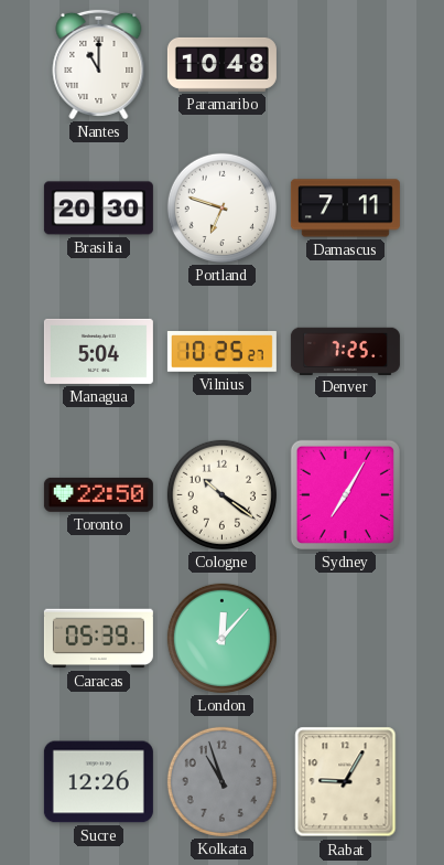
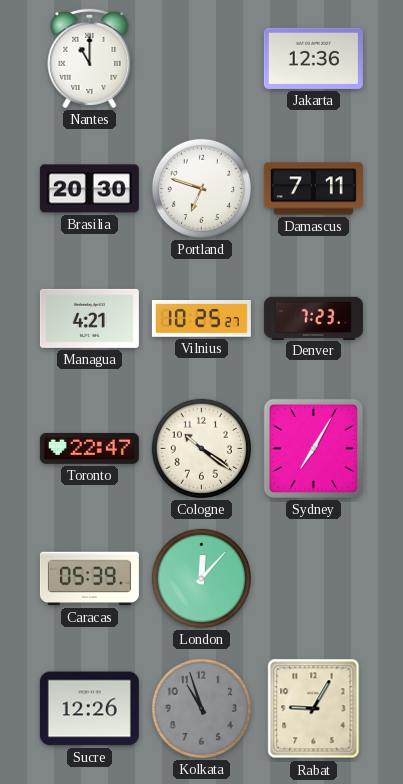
Paramaribo: 10:48 -> none (221, 64)
Jakarta: none -> 12:36 (313, 58)
Managua: 5:04 -> 4:21 (89, 318)
Denver: 7:25 -> 7:23 (313, 318)
Toronto: 22:50 -> 22:47 (89, 448)
